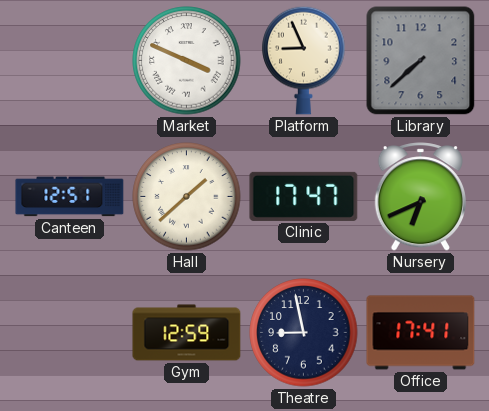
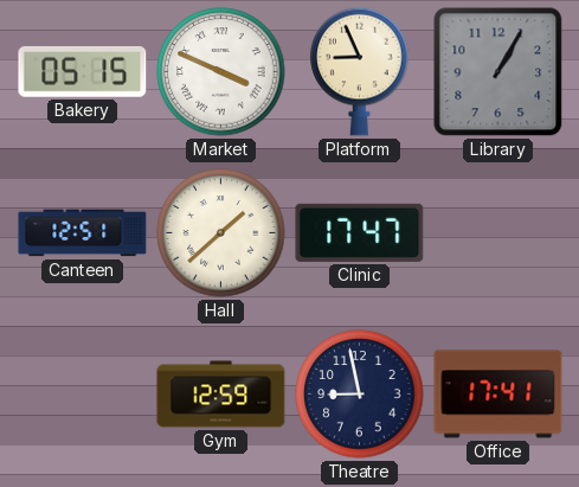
Bakery: none -> 05:15 (83, 71)
Library: 7:38 -> 1:05 (498, 72)
Nursery: 6:41 -> none (420, 197)
